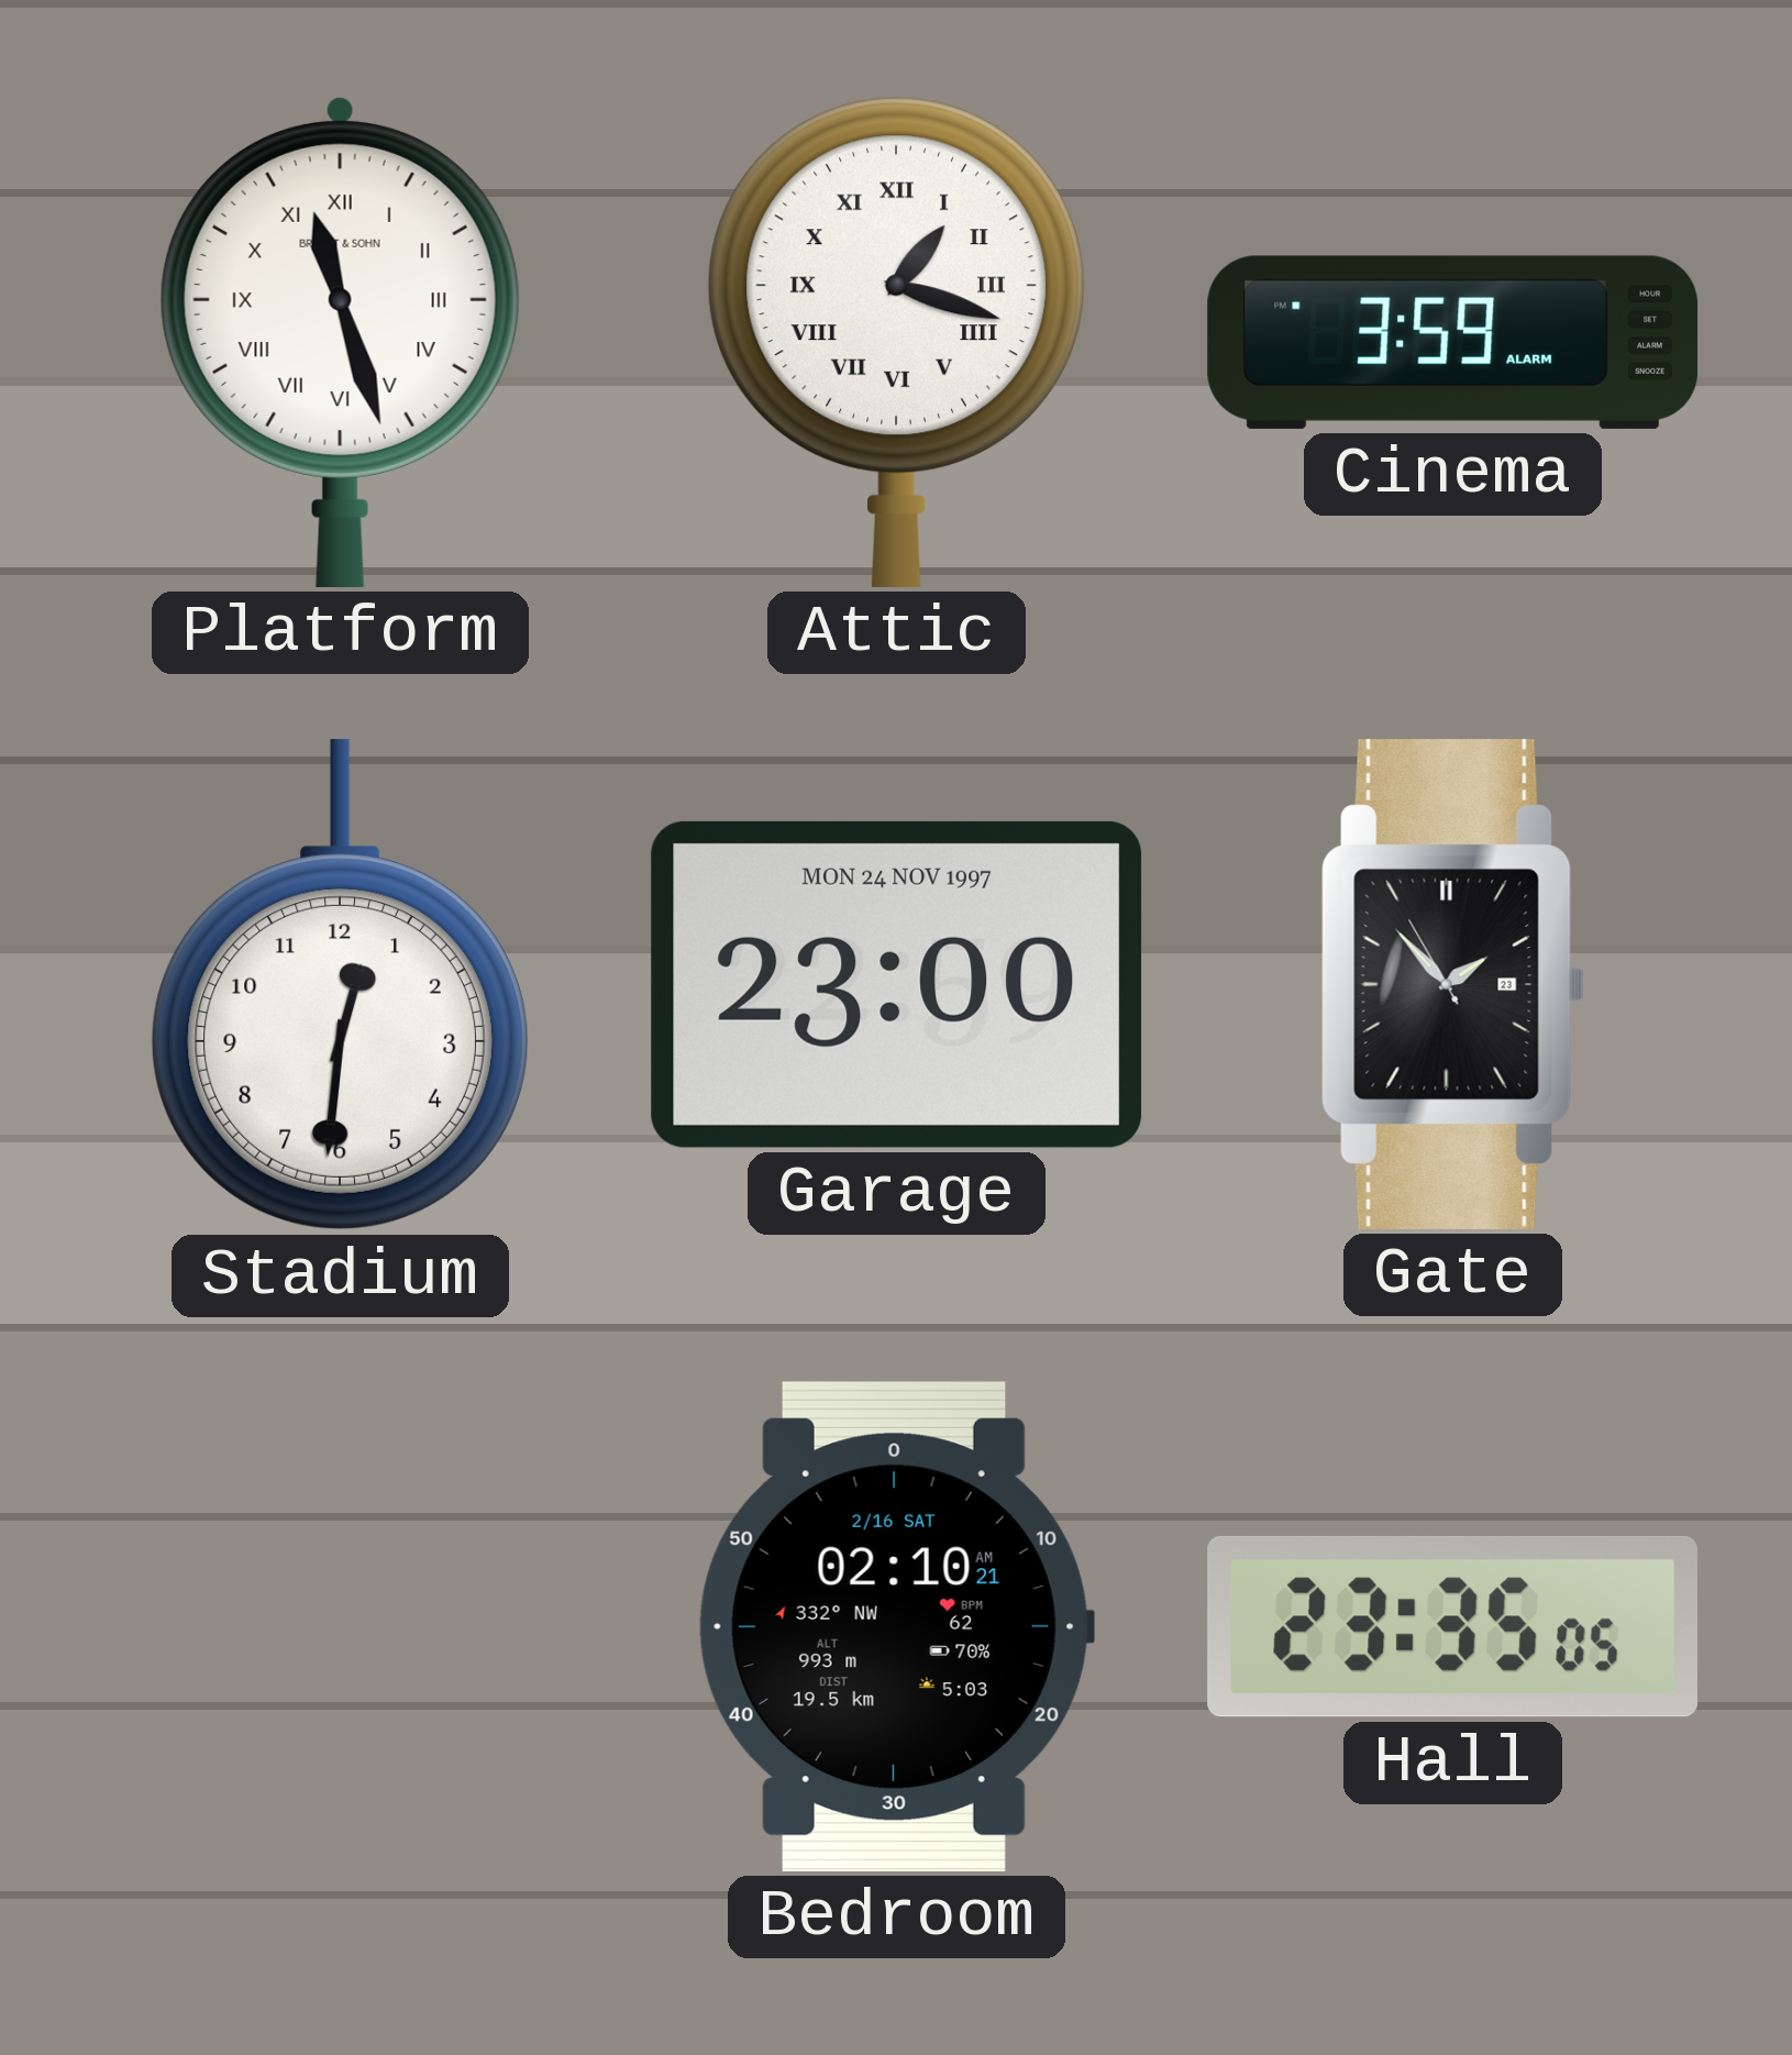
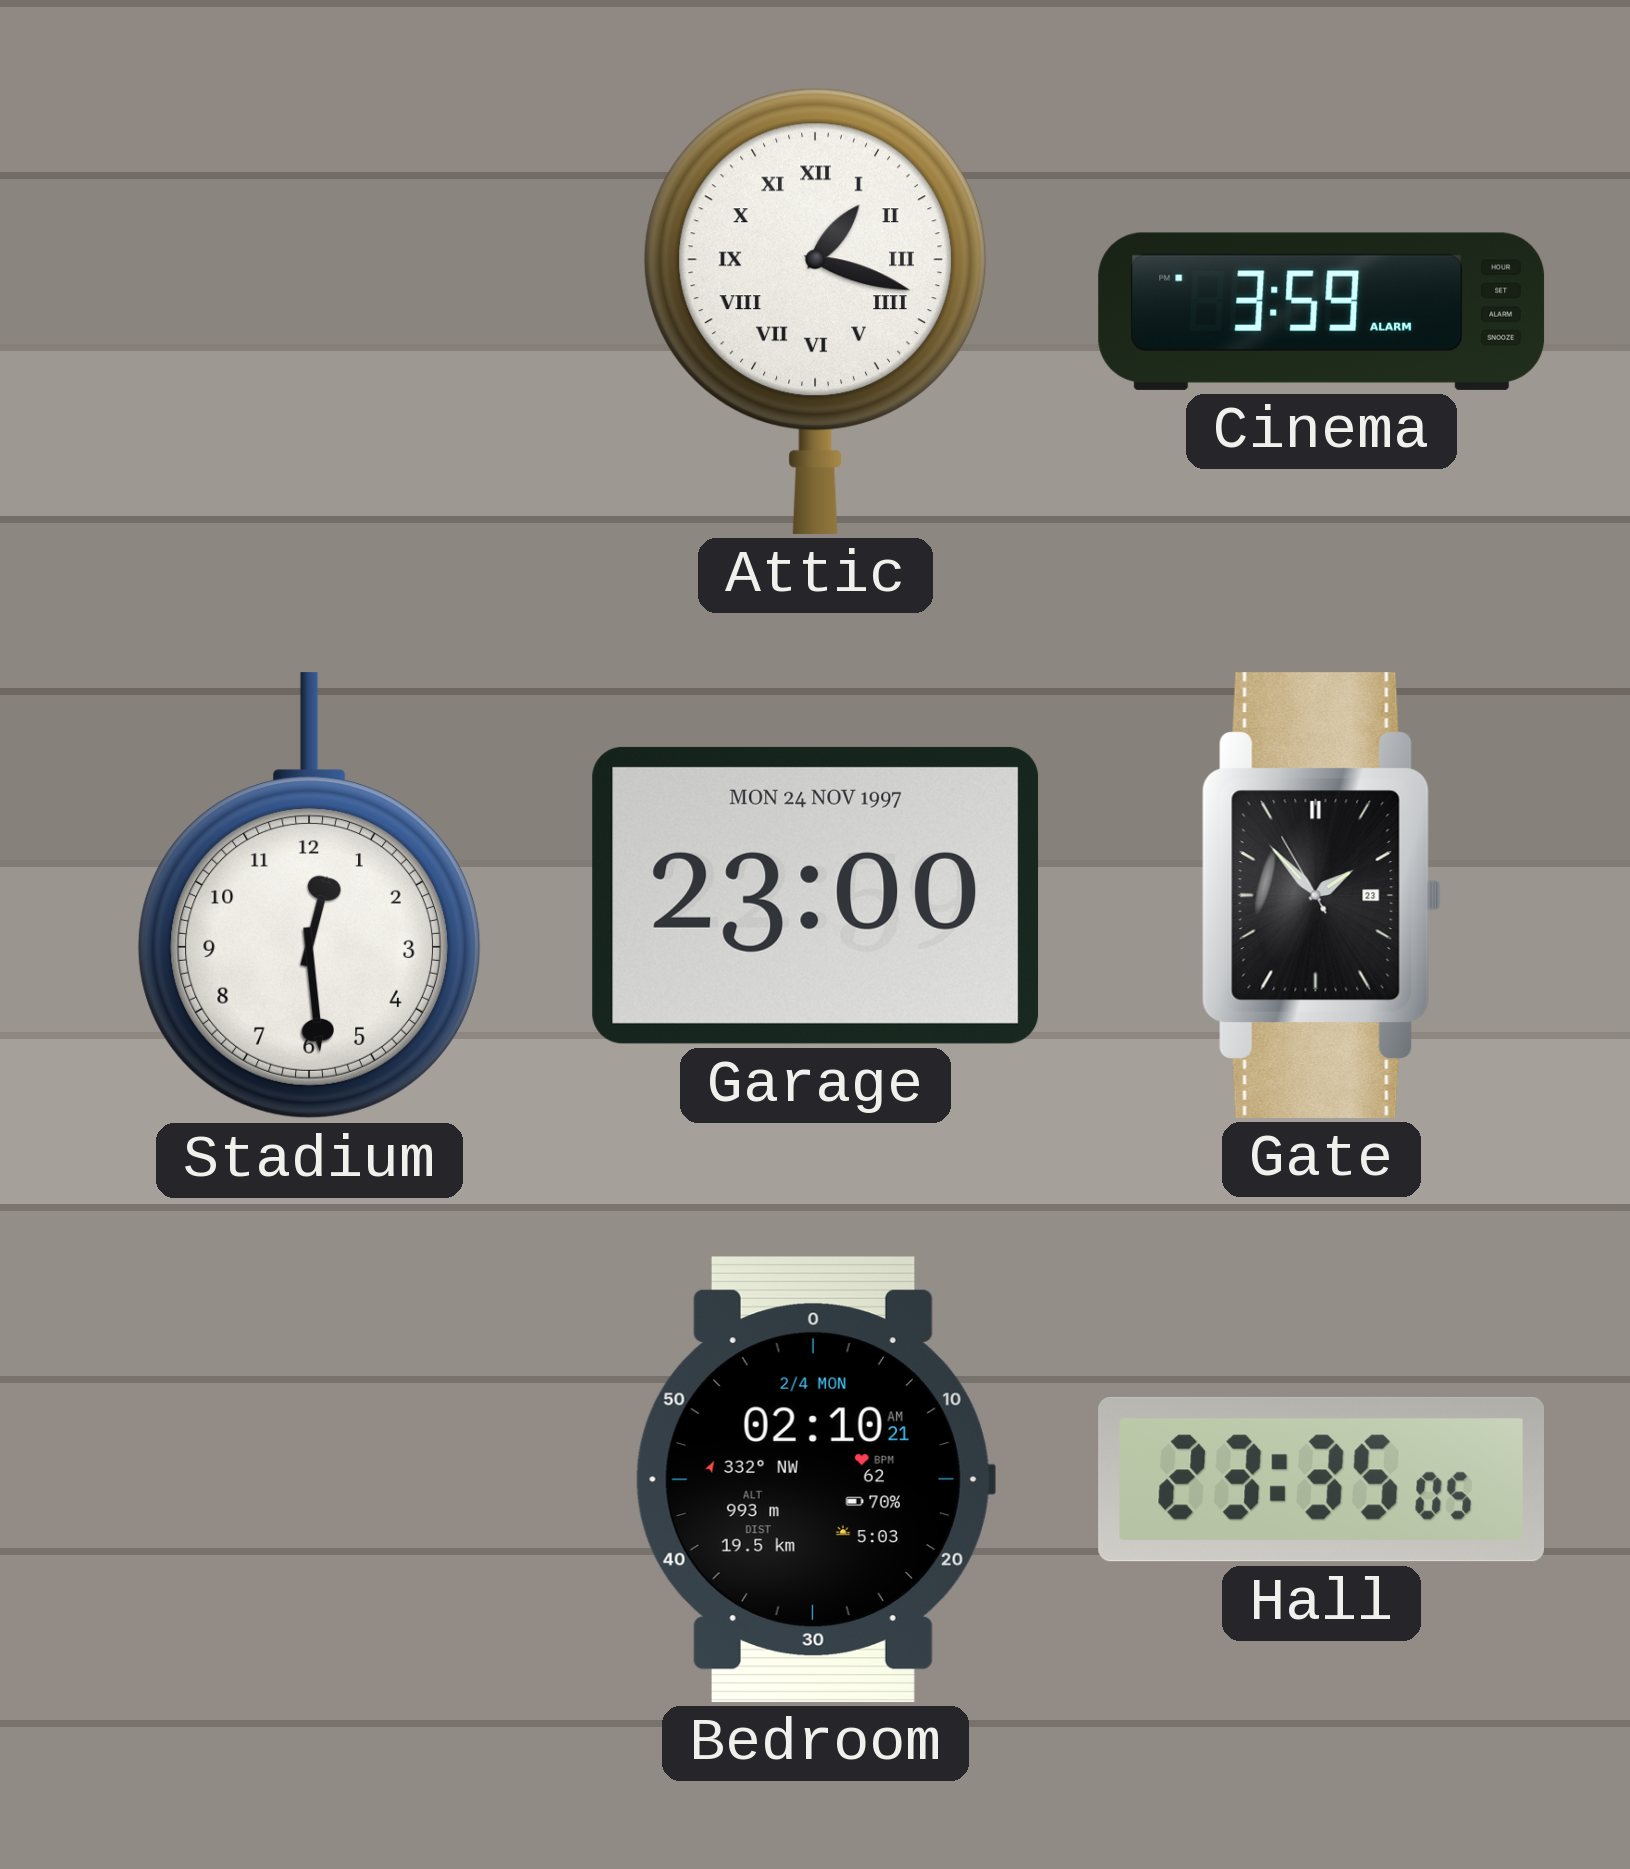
Platform: 11:27 -> none (340, 342)
Stadium: 12:31 -> 12:29 (309, 896)
Bedroom date: 2/16 SAT -> 2/4 MON (815, 1479)
